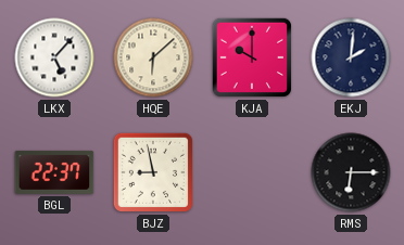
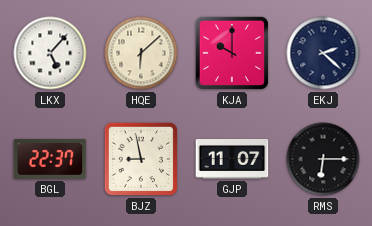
EKJ: 2:01 -> 2:22 (323, 53)
GJP: none -> 11:07 (232, 160)
